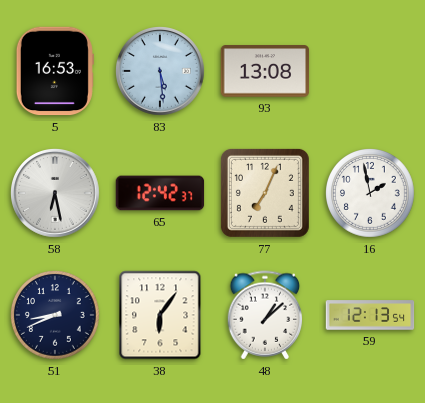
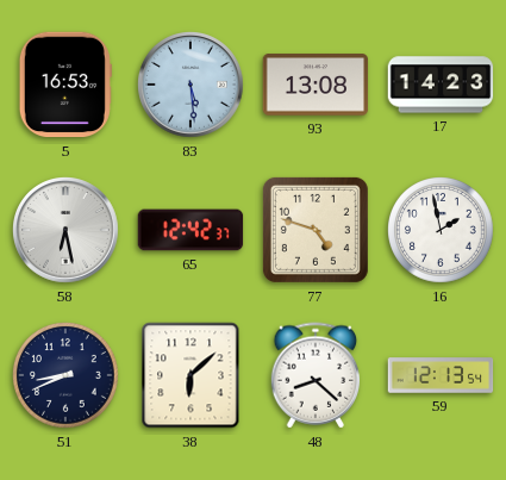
17: none -> 14:23 (441, 85)
77: 7:04 -> 4:48 (316, 230)
38: 6:06 -> 6:08 (190, 375)
48: 1:08 -> 8:22 (316, 375)
